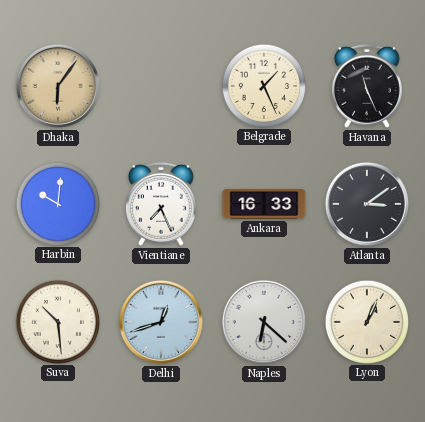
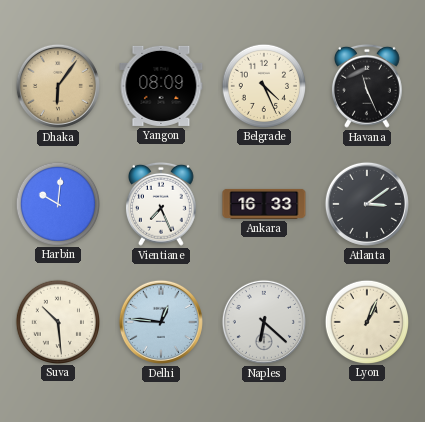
Yangon: none -> 08:09 (161, 86)
Belgrade: 1:26 -> 4:26 (263, 85)
Delhi: 12:42 -> 12:46 (161, 322)
